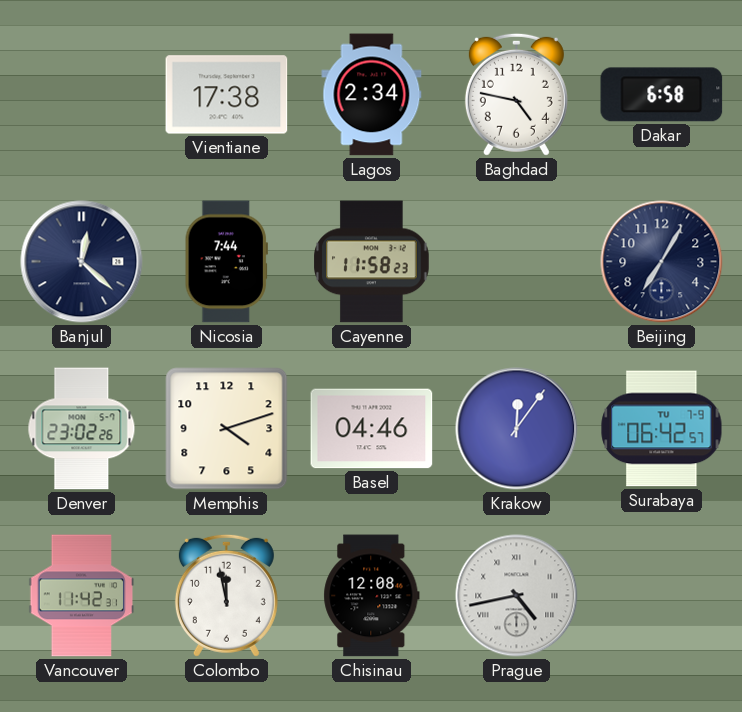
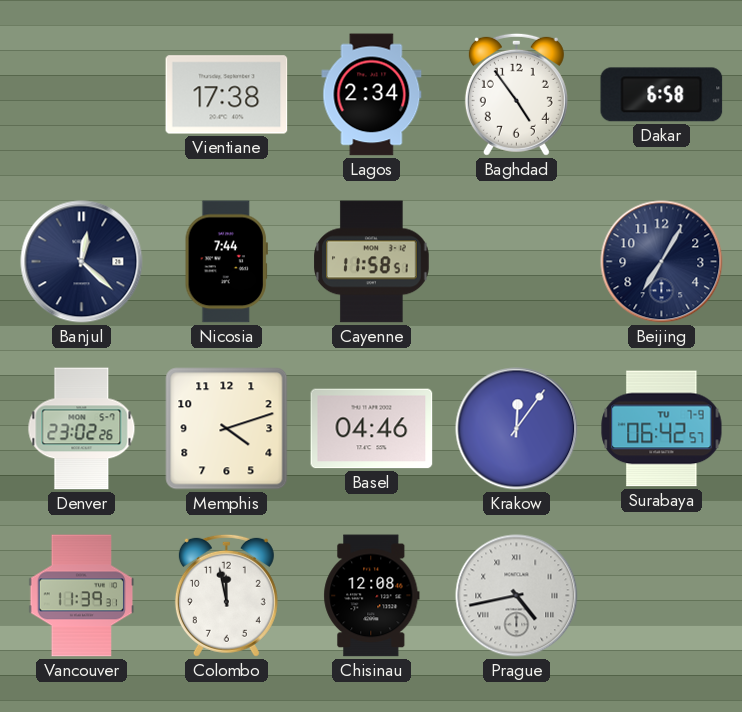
Baghdad: 4:47 -> 4:54 (516, 94)
Cayenne: 11:58:23 -> 11:58:51 (372, 262)
Vancouver: 11:42 -> 11:39 (82, 596)
